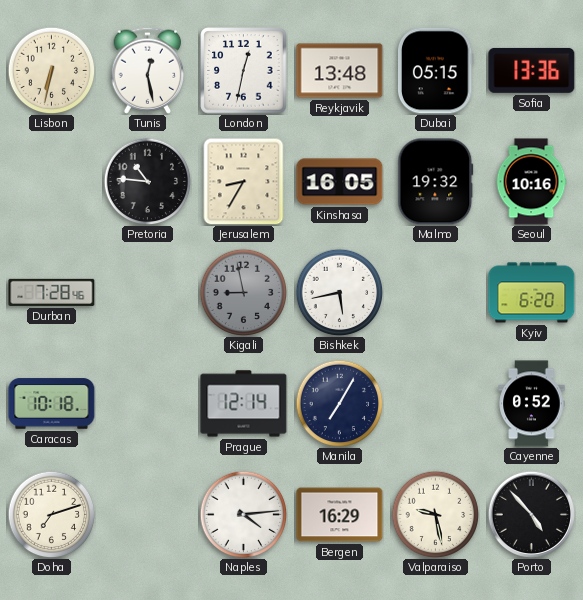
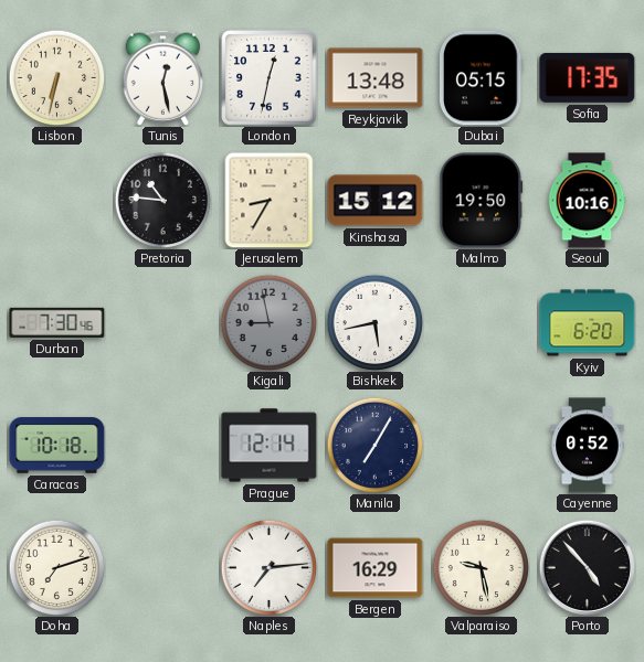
Sofia: 13:36 -> 17:35 (588, 77)
Kinshasa: 16:05 -> 15:12 (376, 201)
Malmo: 19:32 -> 19:50 (482, 201)
Durban: 7:28 -> 7:30 (57, 322)
Naples: 4:14 -> 7:14 (268, 567)
